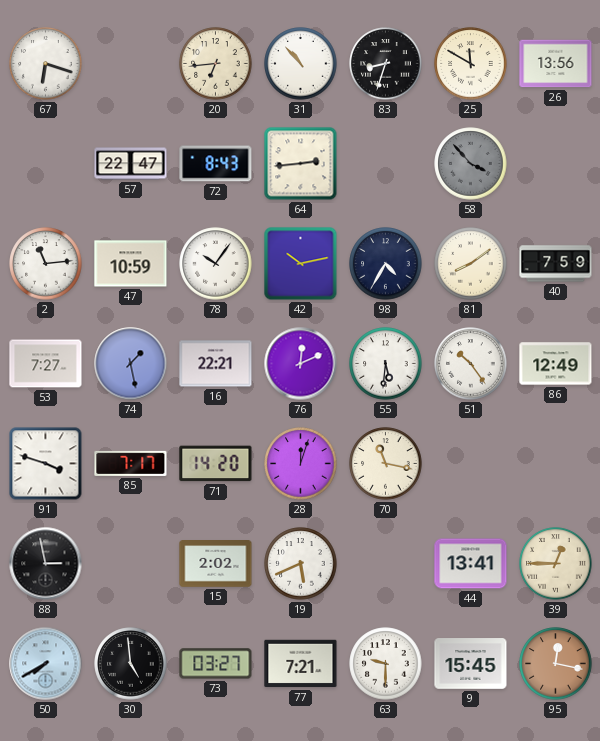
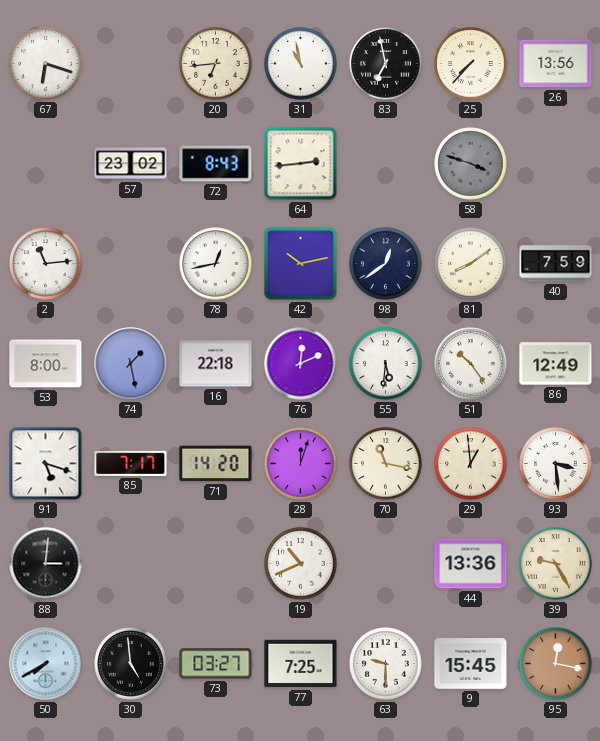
31: 10:53 -> 10:58 (301, 64)
83: 8:33 -> 6:58 (386, 64)
25: 11:50 -> 7:37 (471, 64)
57: 22:47 -> 23:02 (131, 164)
58: 3:53 -> 3:48 (471, 164)
47: 10:59 -> none (131, 264)
78: 10:06 -> 12:43 (216, 264)
98: 4:35 -> 12:39 (386, 264)
53: 7:27 -> 8:00 (46, 364)
16: 22:21 -> 22:18 (216, 364)
91: 3:48 -> 5:18 (46, 464)
29: none -> 12:59 (471, 464)
93: none -> 3:29 (556, 464)
88: 2:58 -> 3:01 (46, 564)
15: 2:02 -> none (216, 564)
19: 5:41 -> 10:41 (301, 564)
44: 13:41 -> 13:36 (471, 564)
39: 12:45 -> 9:25 (556, 564)
77: 7:21 -> 7:25 (301, 664)
